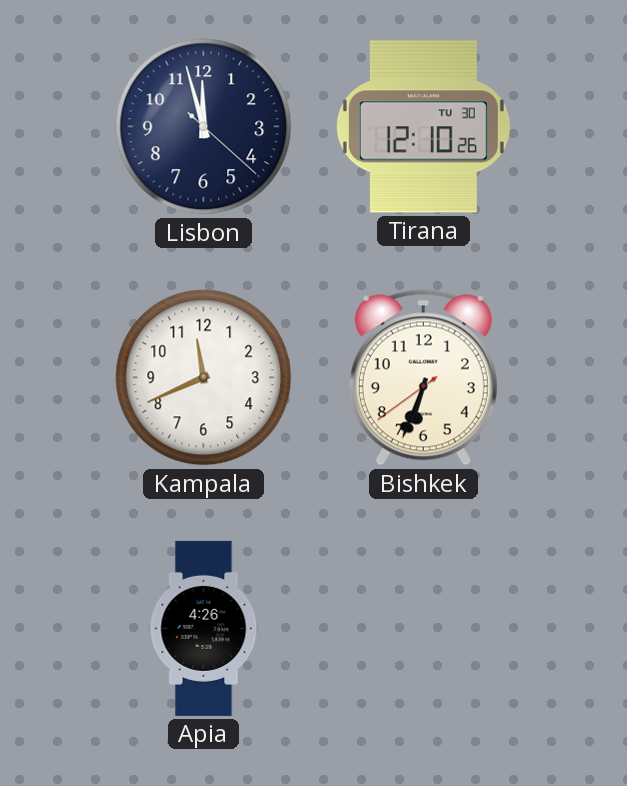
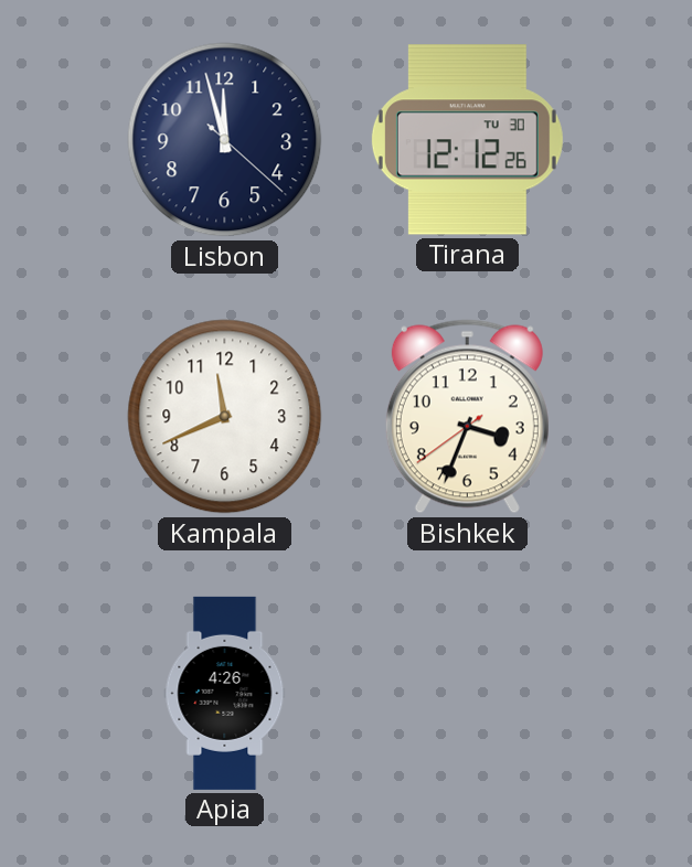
Tirana: 12:10 -> 12:12 (467, 140)
Bishkek: 6:33 -> 3:33 (467, 417)
